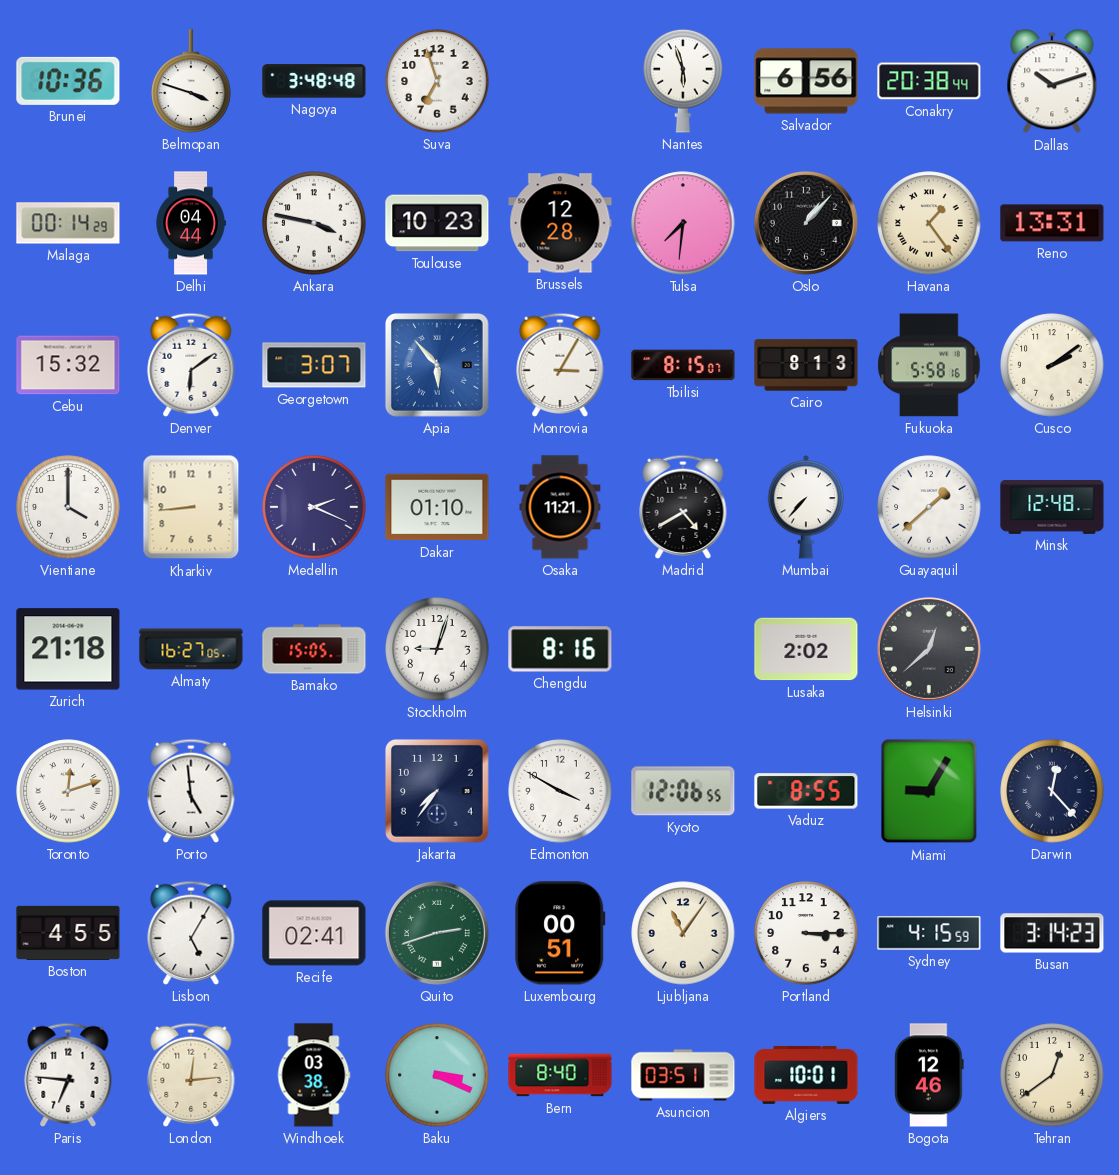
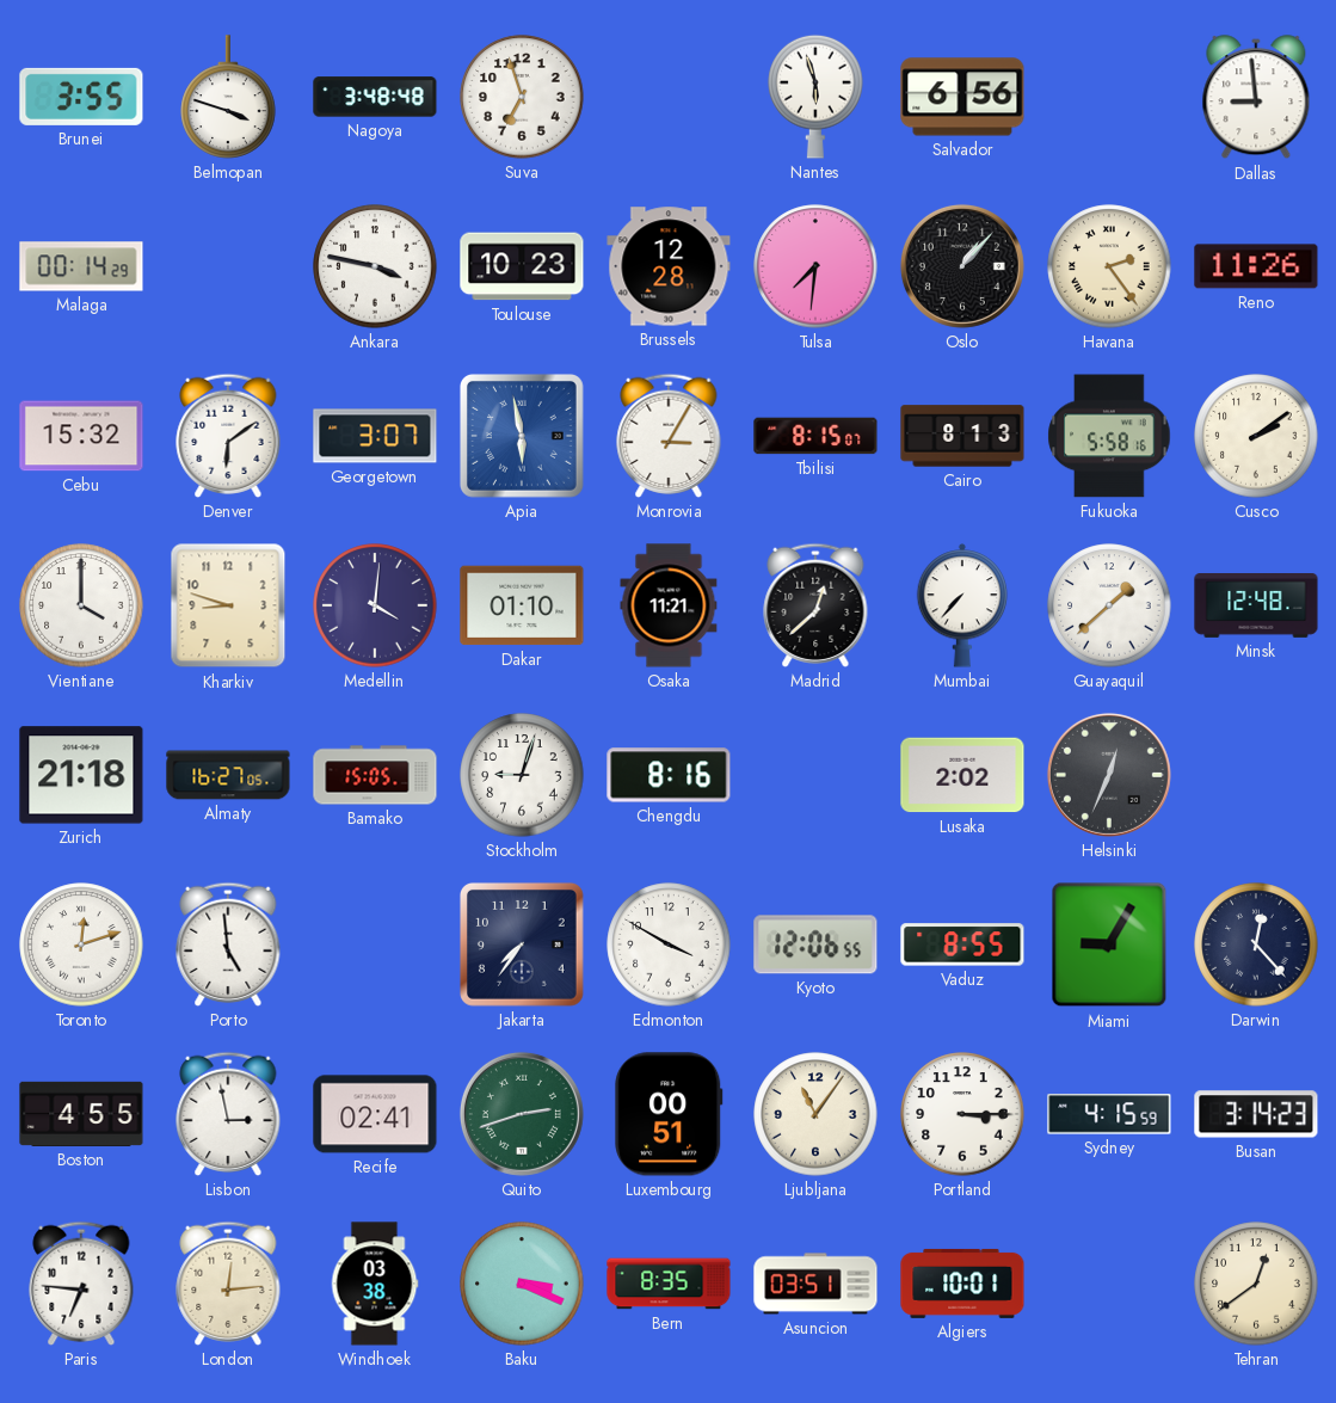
Brunei: 10:36 -> 3:55 (81, 97)
Conakry: 20:38 -> none (929, 81)
Dallas: 10:12 -> 8:59 (1256, 98)
Delhi: 04:44 -> none (191, 223)
Havana: 1:24 -> 2:24 (1109, 266)
Reno: 13:31 -> 11:26 (1256, 266)
Apia: 5:53 -> 5:58 (522, 436)
Kharkiv: 8:44 -> 8:48 (228, 605)
Medellin: 2:19 -> 4:01 (375, 605)
Madrid: 4:40 -> 12:38 (815, 605)
Helsinki: 12:38 -> 12:34 (1109, 775)
Lisbon: 5:05 -> 2:58 (228, 1114)
Bern: 8:40 -> 8:35 (669, 1284)
Bogota: 12:46 -> none (930, 1075)
